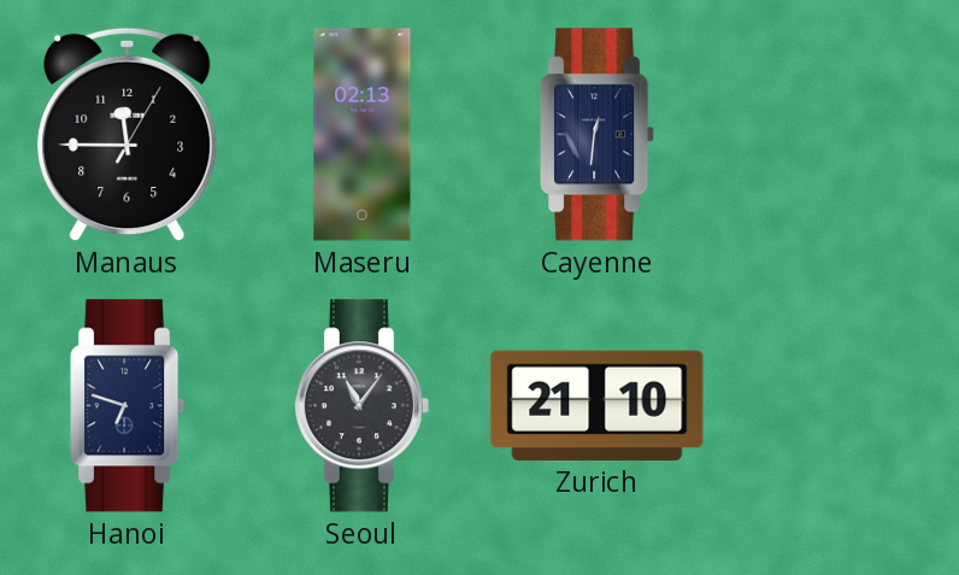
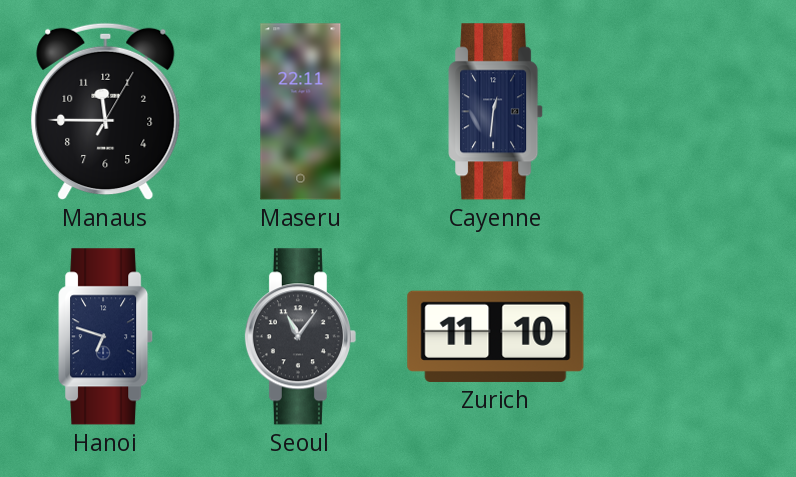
Maseru: 02:13 -> 22:11 (301, 112)
Zurich: 21:10 -> 11:10 (496, 336)
